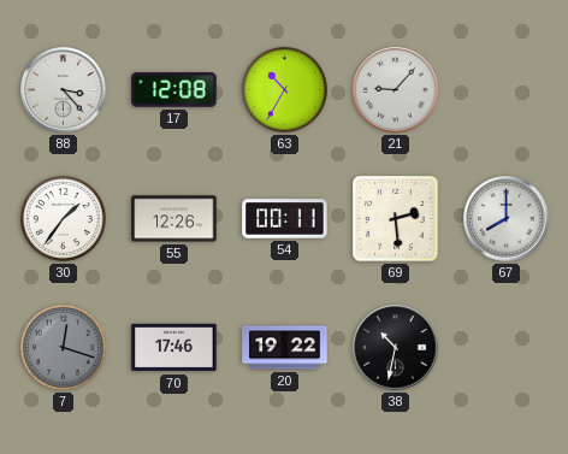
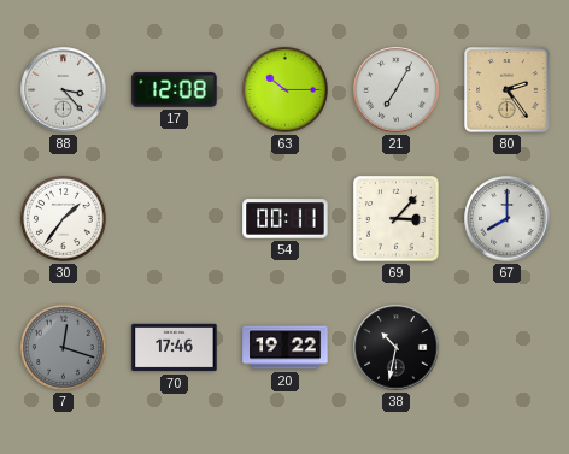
63: 10:35 -> 10:15 (284, 89)
21: 9:07 -> 7:05 (397, 90)
80: none -> 2:24 (508, 90)
55: 12:26 -> none (174, 219)
69: 2:29 -> 3:07 (397, 219)
